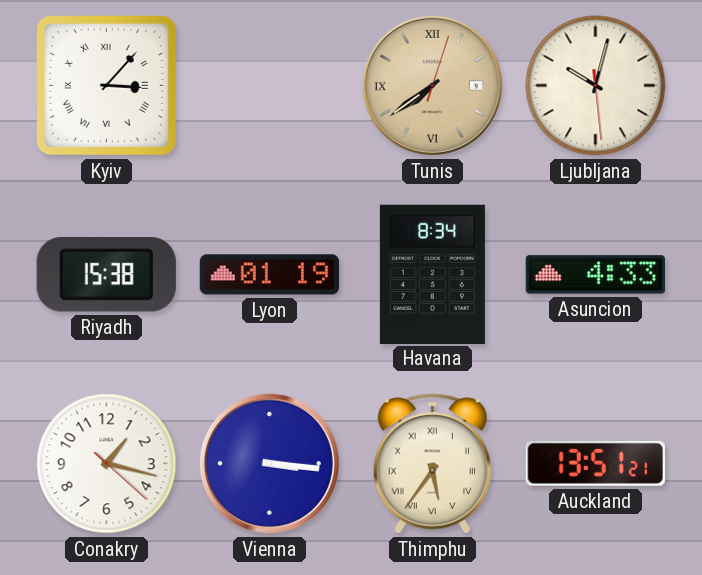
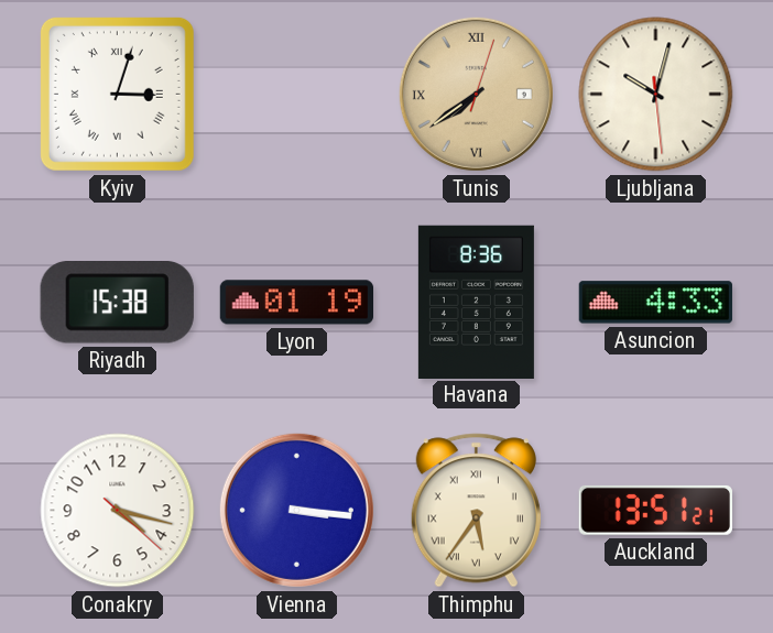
Kyiv: 3:07 -> 3:03 (117, 94)
Havana: 8:34 -> 8:36 (476, 302)
Conakry: 1:17 -> 4:17 (118, 511)
